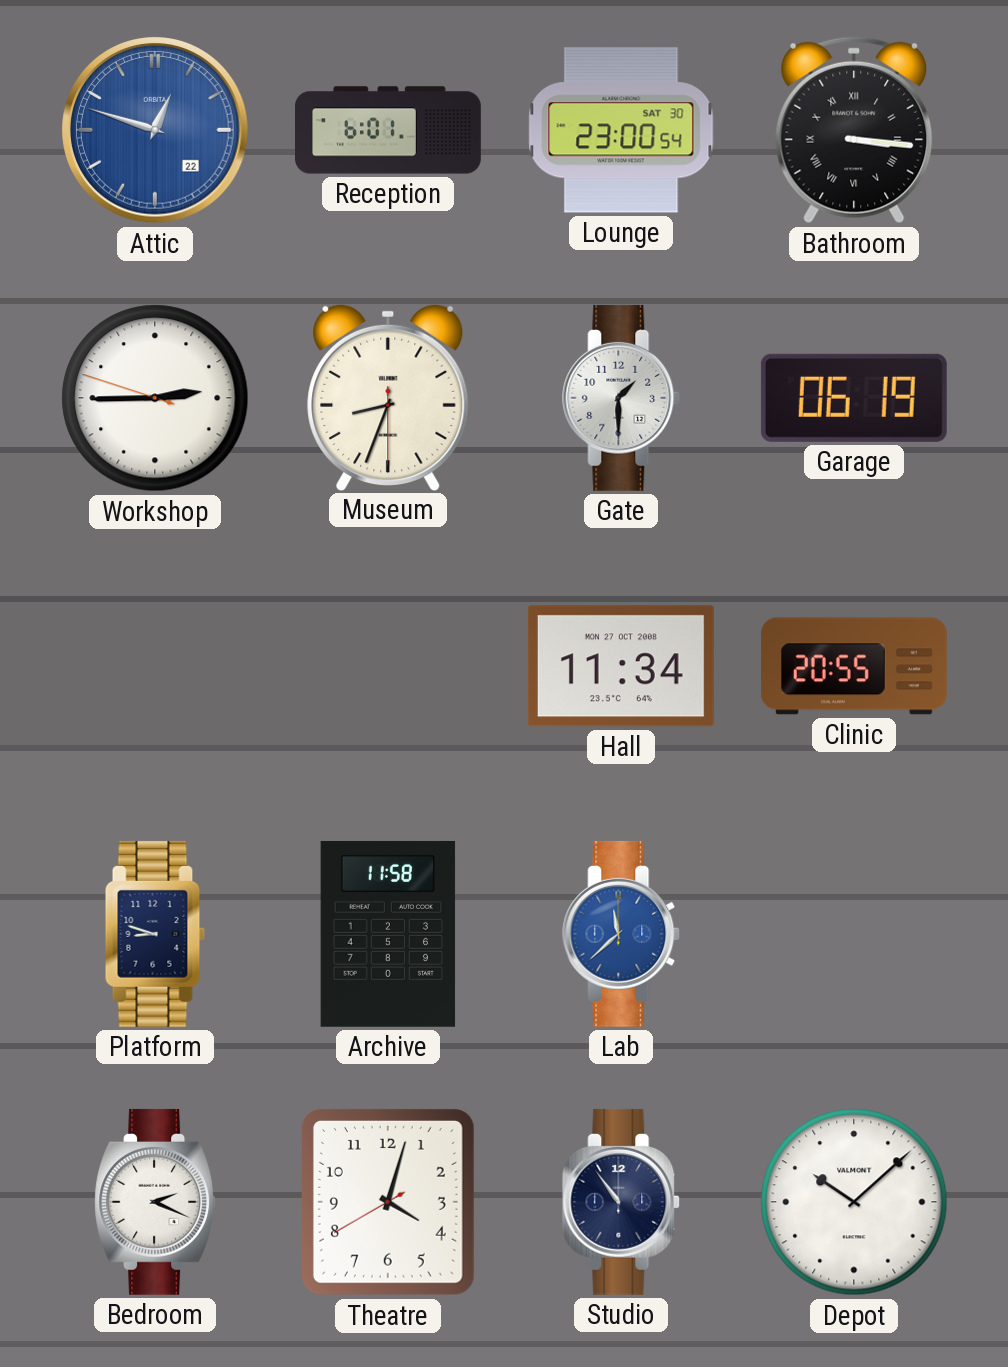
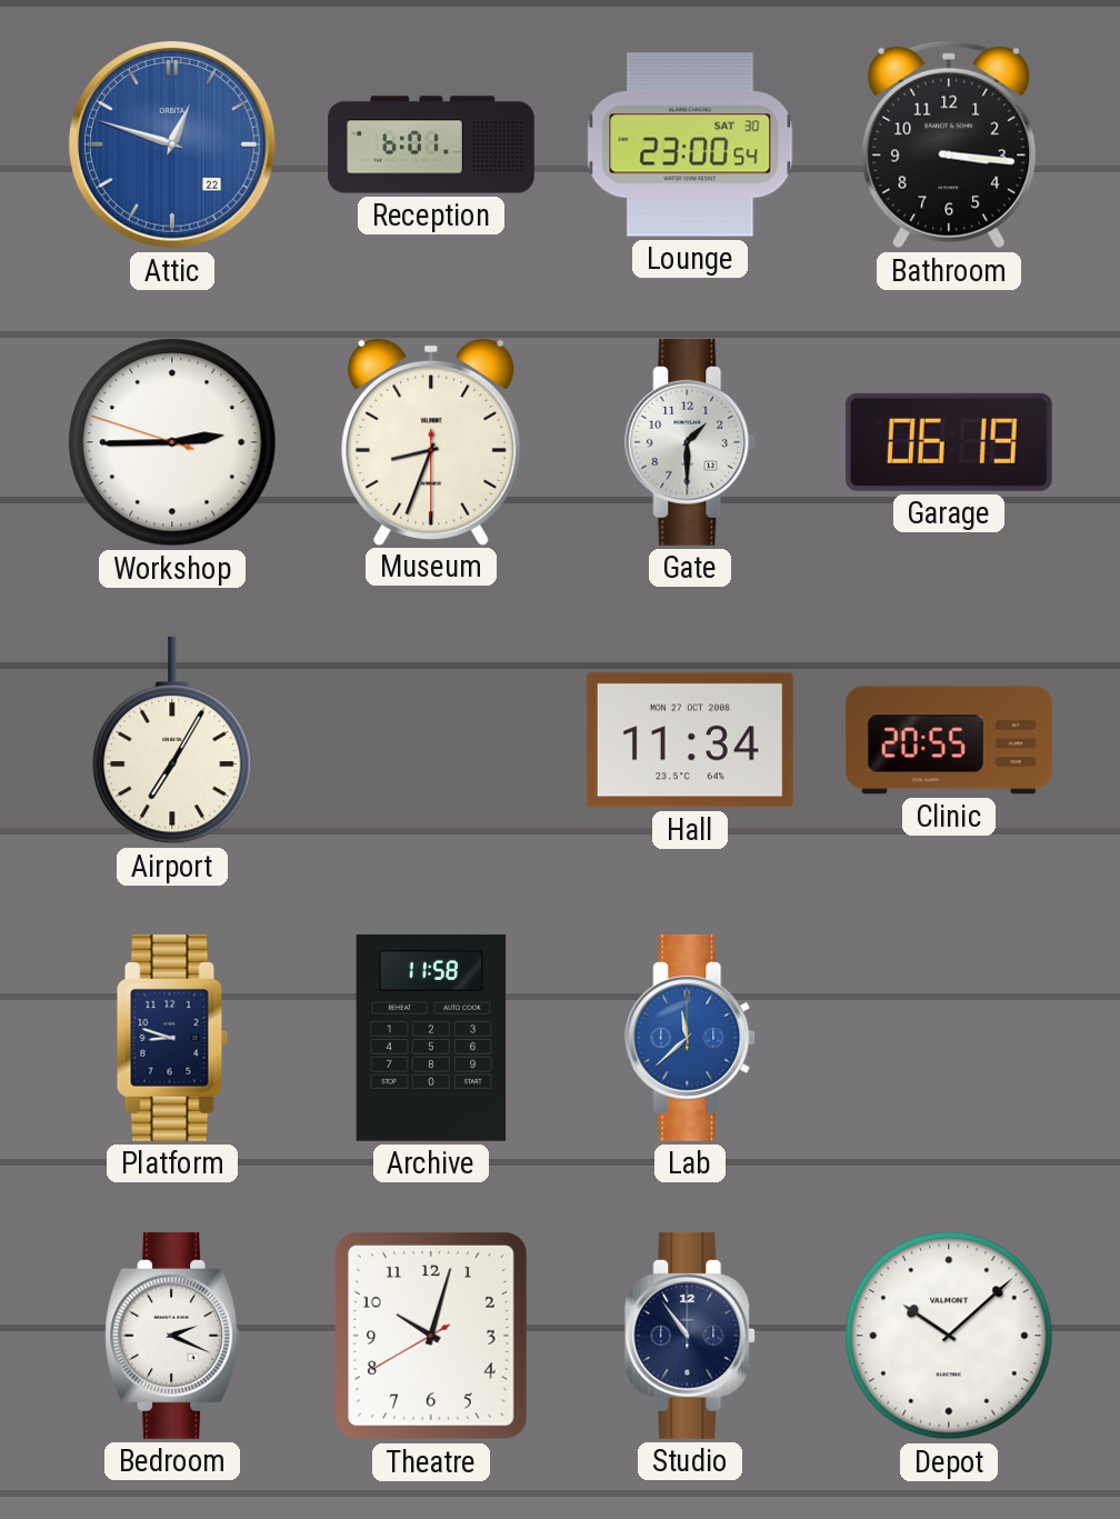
Bathroom numerals: Roman -> Arabic (949, 144)
Airport: none -> 7:05 (172, 740)
Theatre: 4:02 -> 10:02 (431, 1336)
